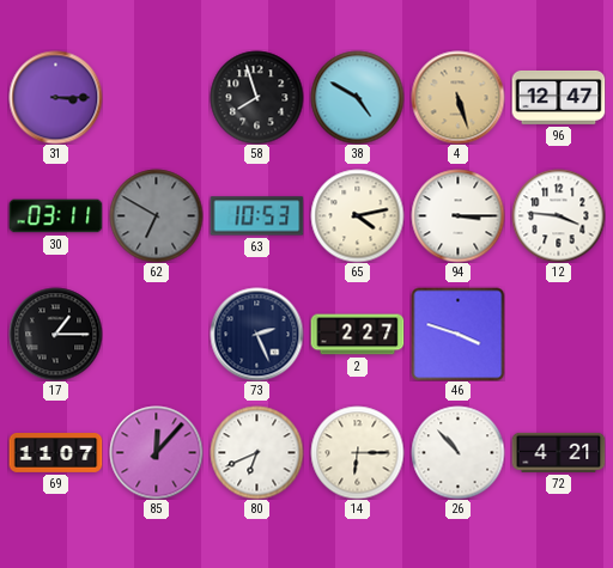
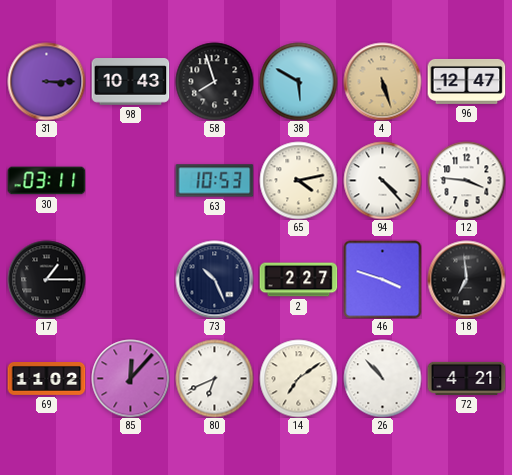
98: none -> 10:43 (130, 82)
38: 4:50 -> 5:50 (298, 81)
62: 6:50 -> none (156, 215)
94: 3:15 -> 4:23 (382, 180)
73: 2:26 -> 10:26 (214, 279)
18: none -> 6:59 (466, 279)
69: 11:07 -> 11:02 (46, 379)
14: 6:15 -> 7:09 (298, 378)
